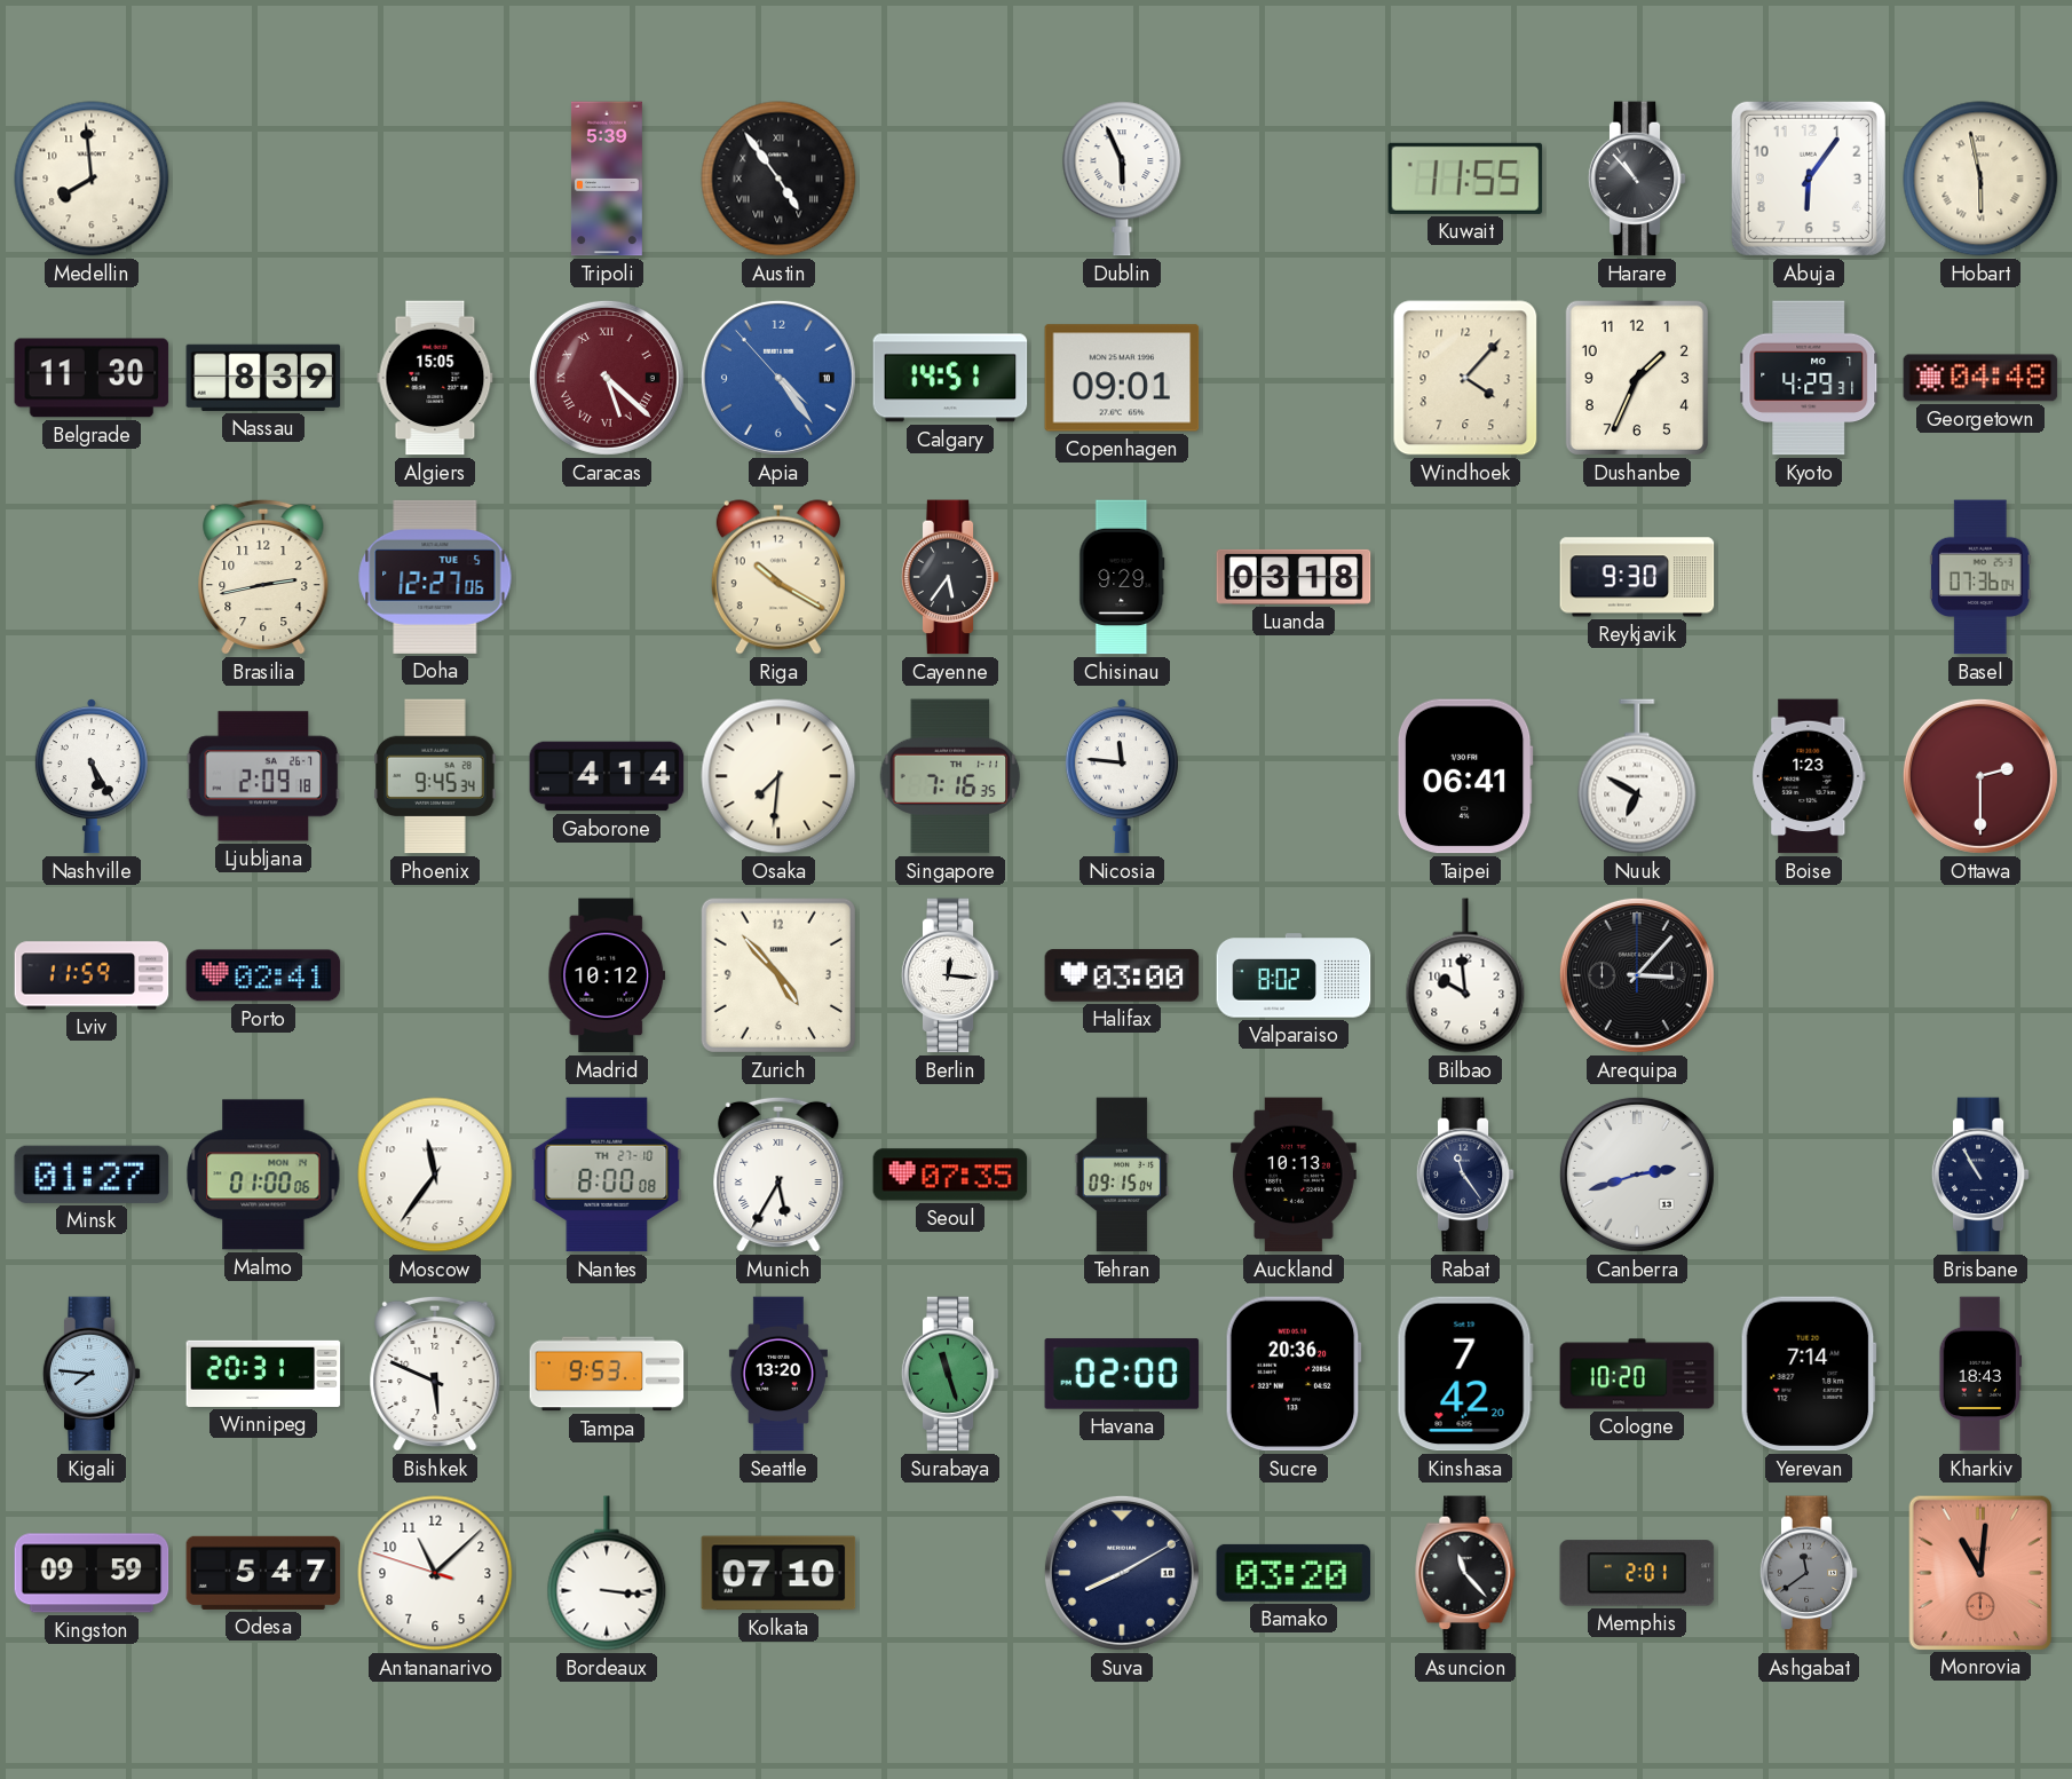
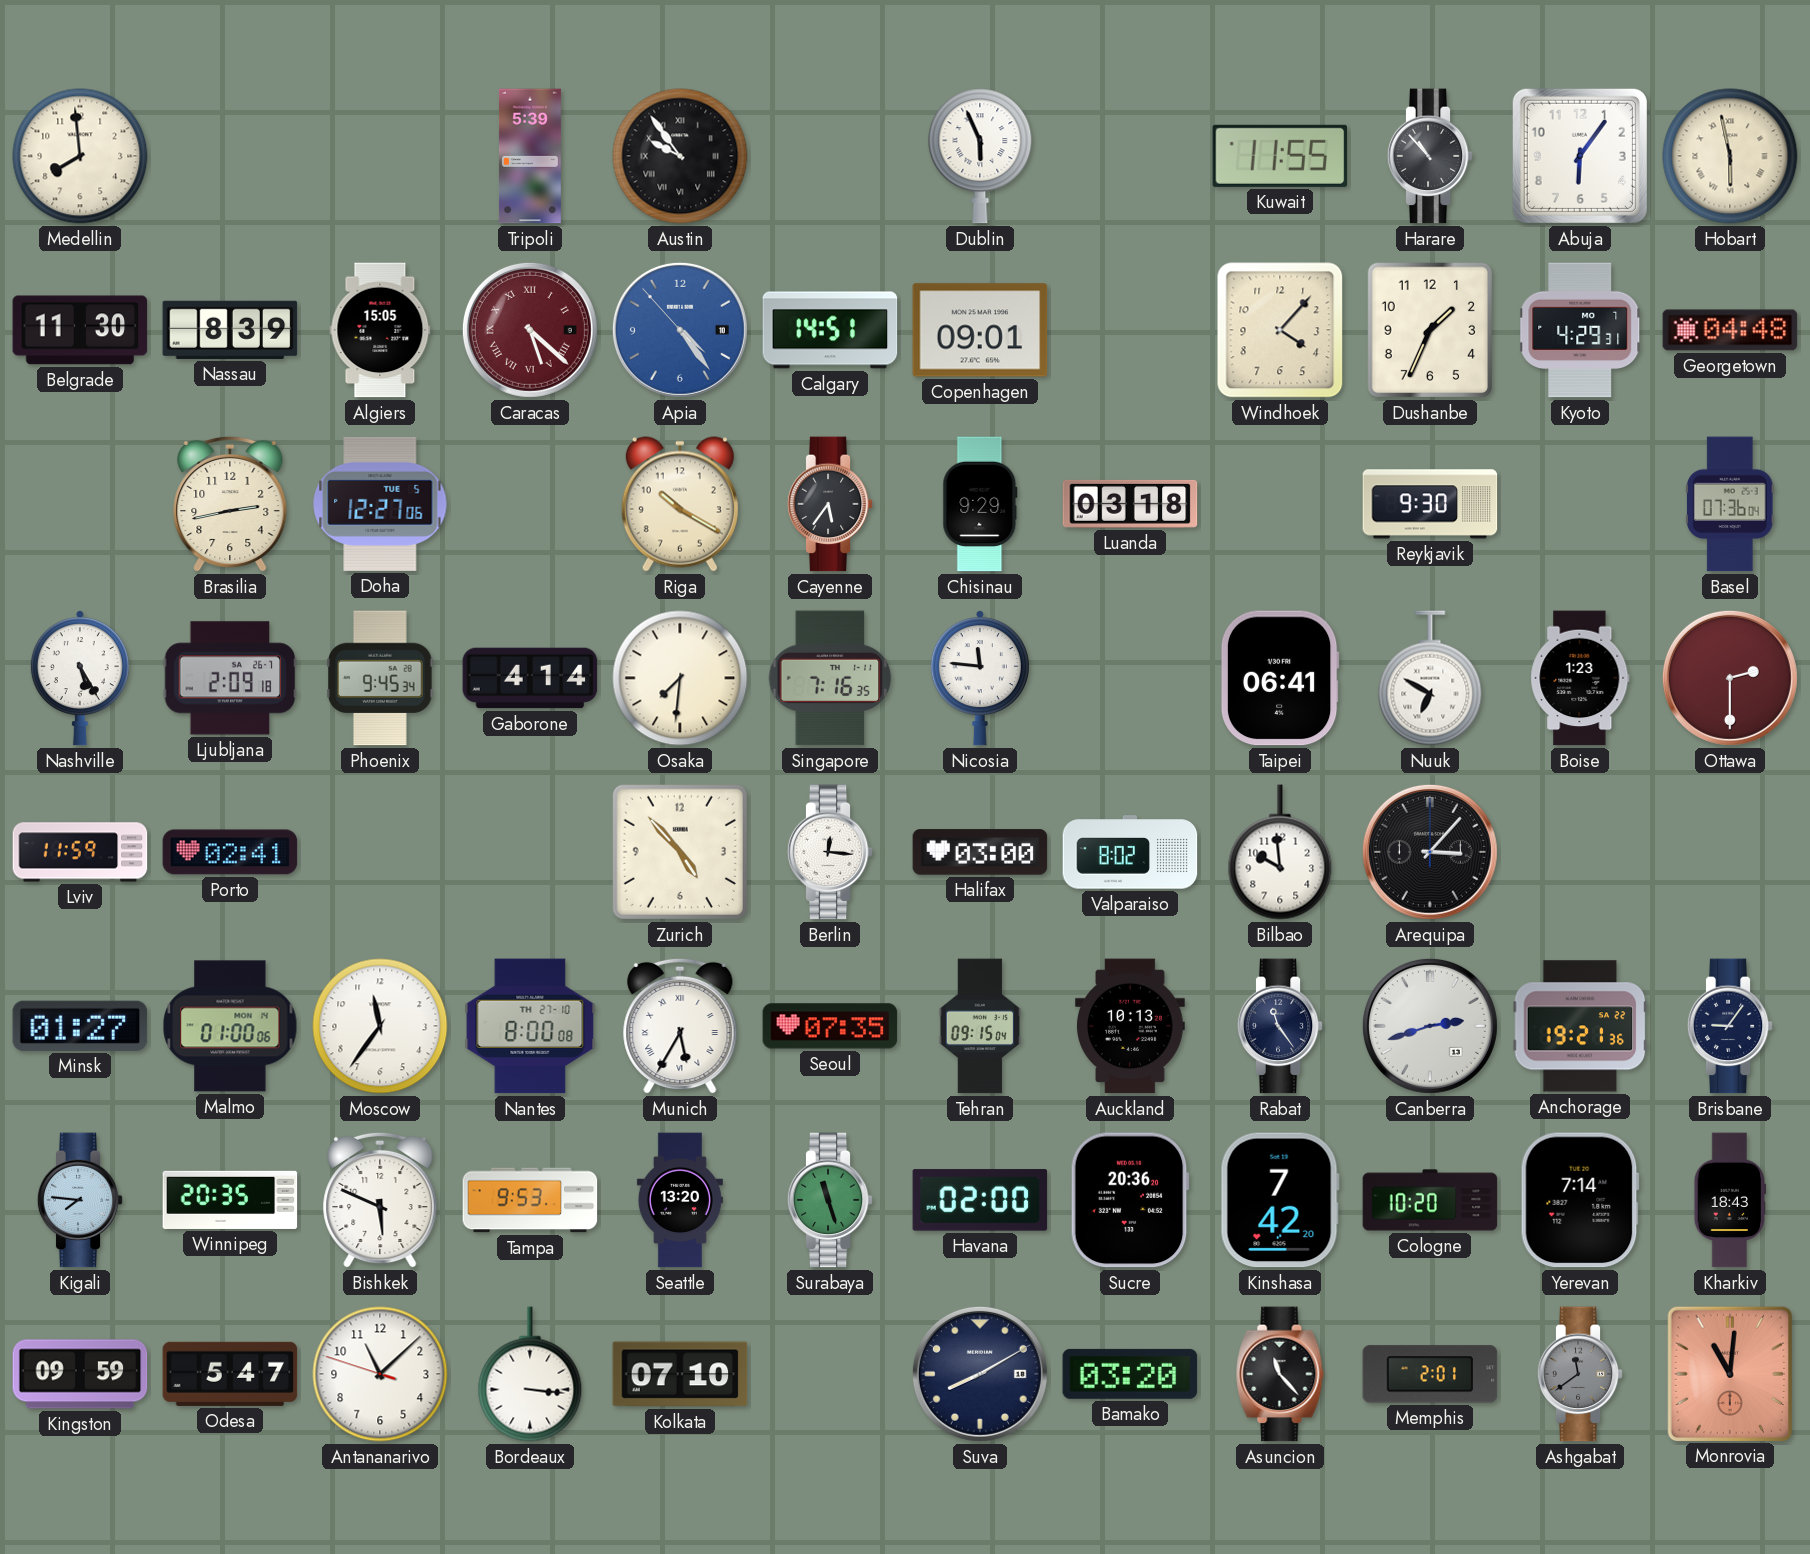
Austin: 4:54 -> 9:54 (680, 156)
Madrid: 10:12 -> none (607, 975)
Anchorage: none -> 19:21 (1580, 1026)
Brisbane: 10:55 -> 9:06 (1730, 1026)
Winnipeg: 20:31 -> 20:35 (230, 1200)
